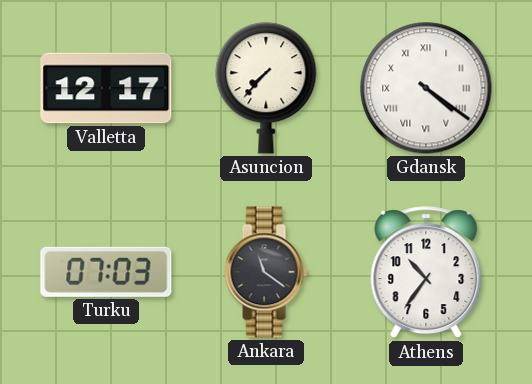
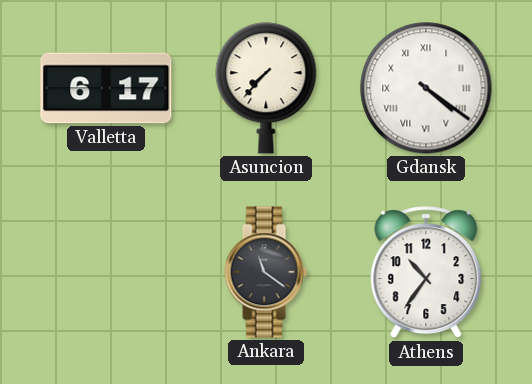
Valletta: 12:17 -> 6:17 (106, 88)
Turku: 07:03 -> none (106, 272)
